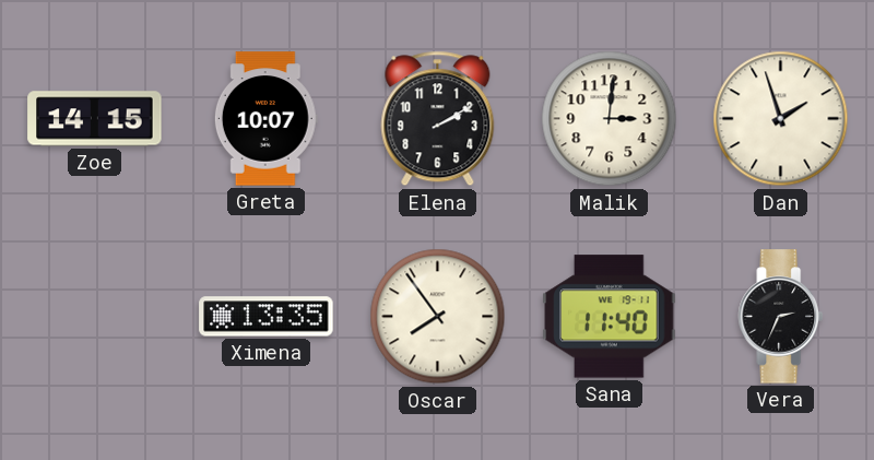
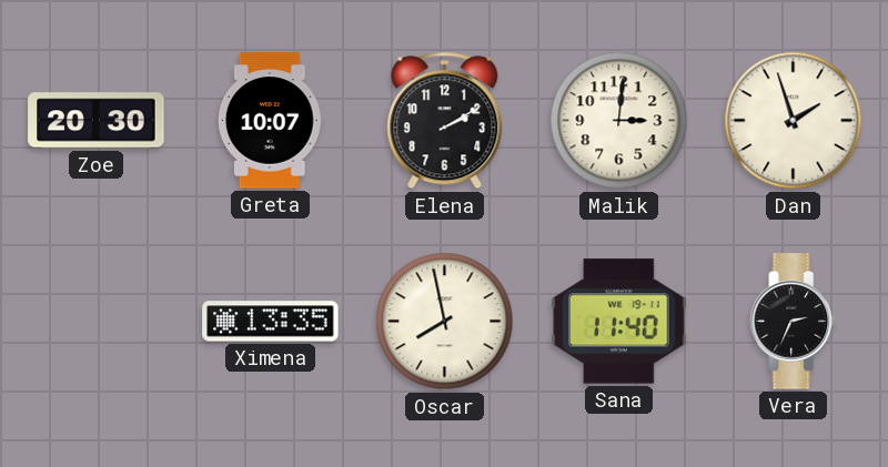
Zoe: 14:15 -> 20:30 (97, 121)
Oscar: 7:54 -> 7:58 (445, 322)
